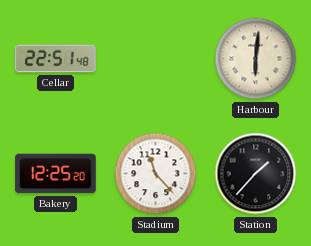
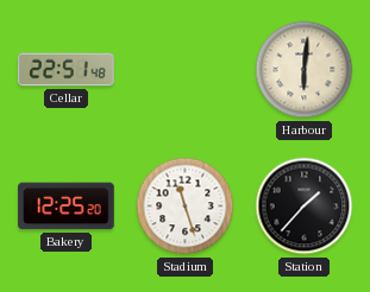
Stadium: 11:23 -> 11:27 (186, 207)
